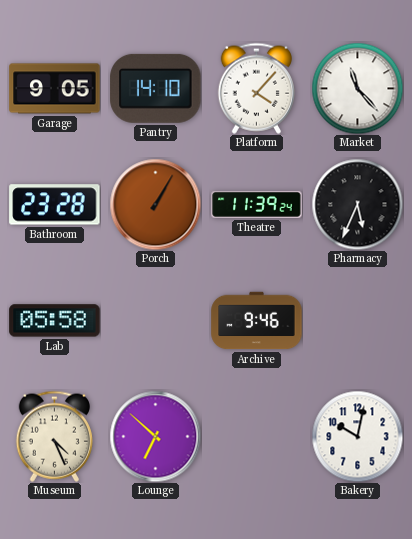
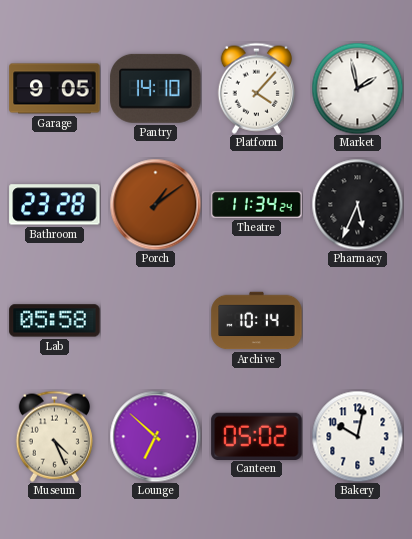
Market: 11:23 -> 1:58 (357, 88)
Porch: 1:05 -> 1:09 (155, 204)
Theatre: 11:39 -> 11:34 (257, 204)
Archive: 9:46 -> 10:14 (257, 321)
Canteen: none -> 05:02 (257, 436)
